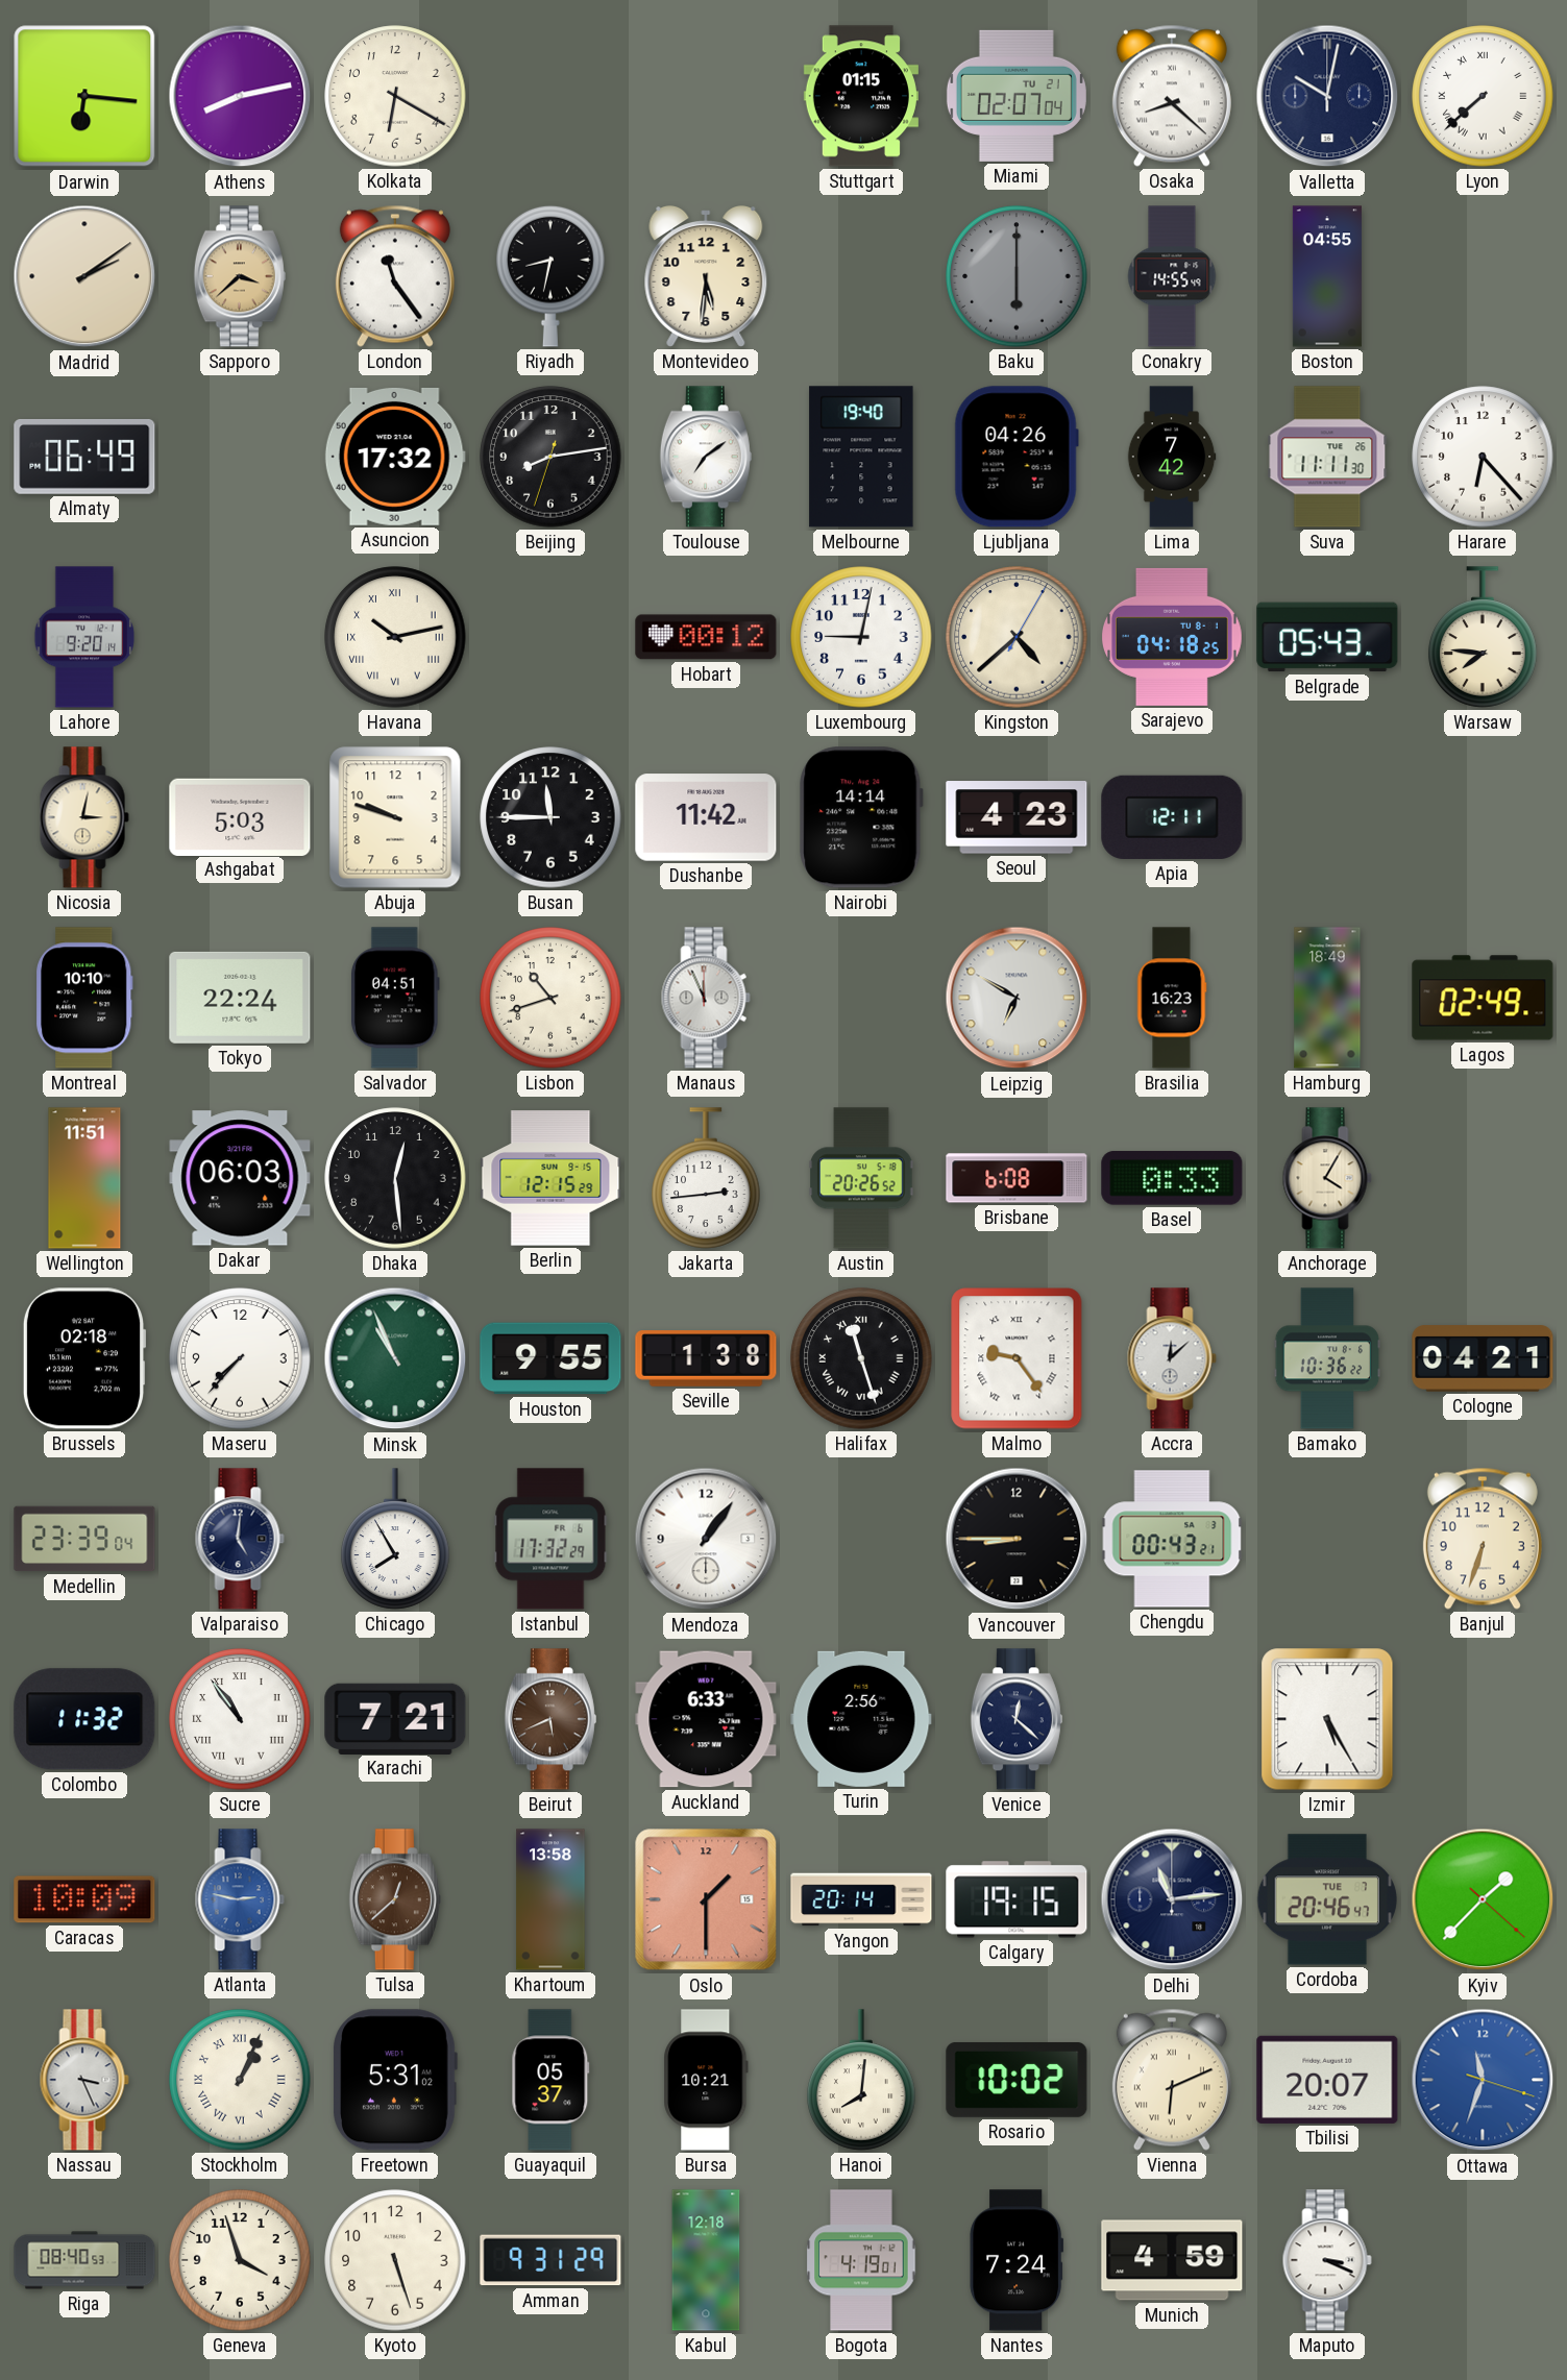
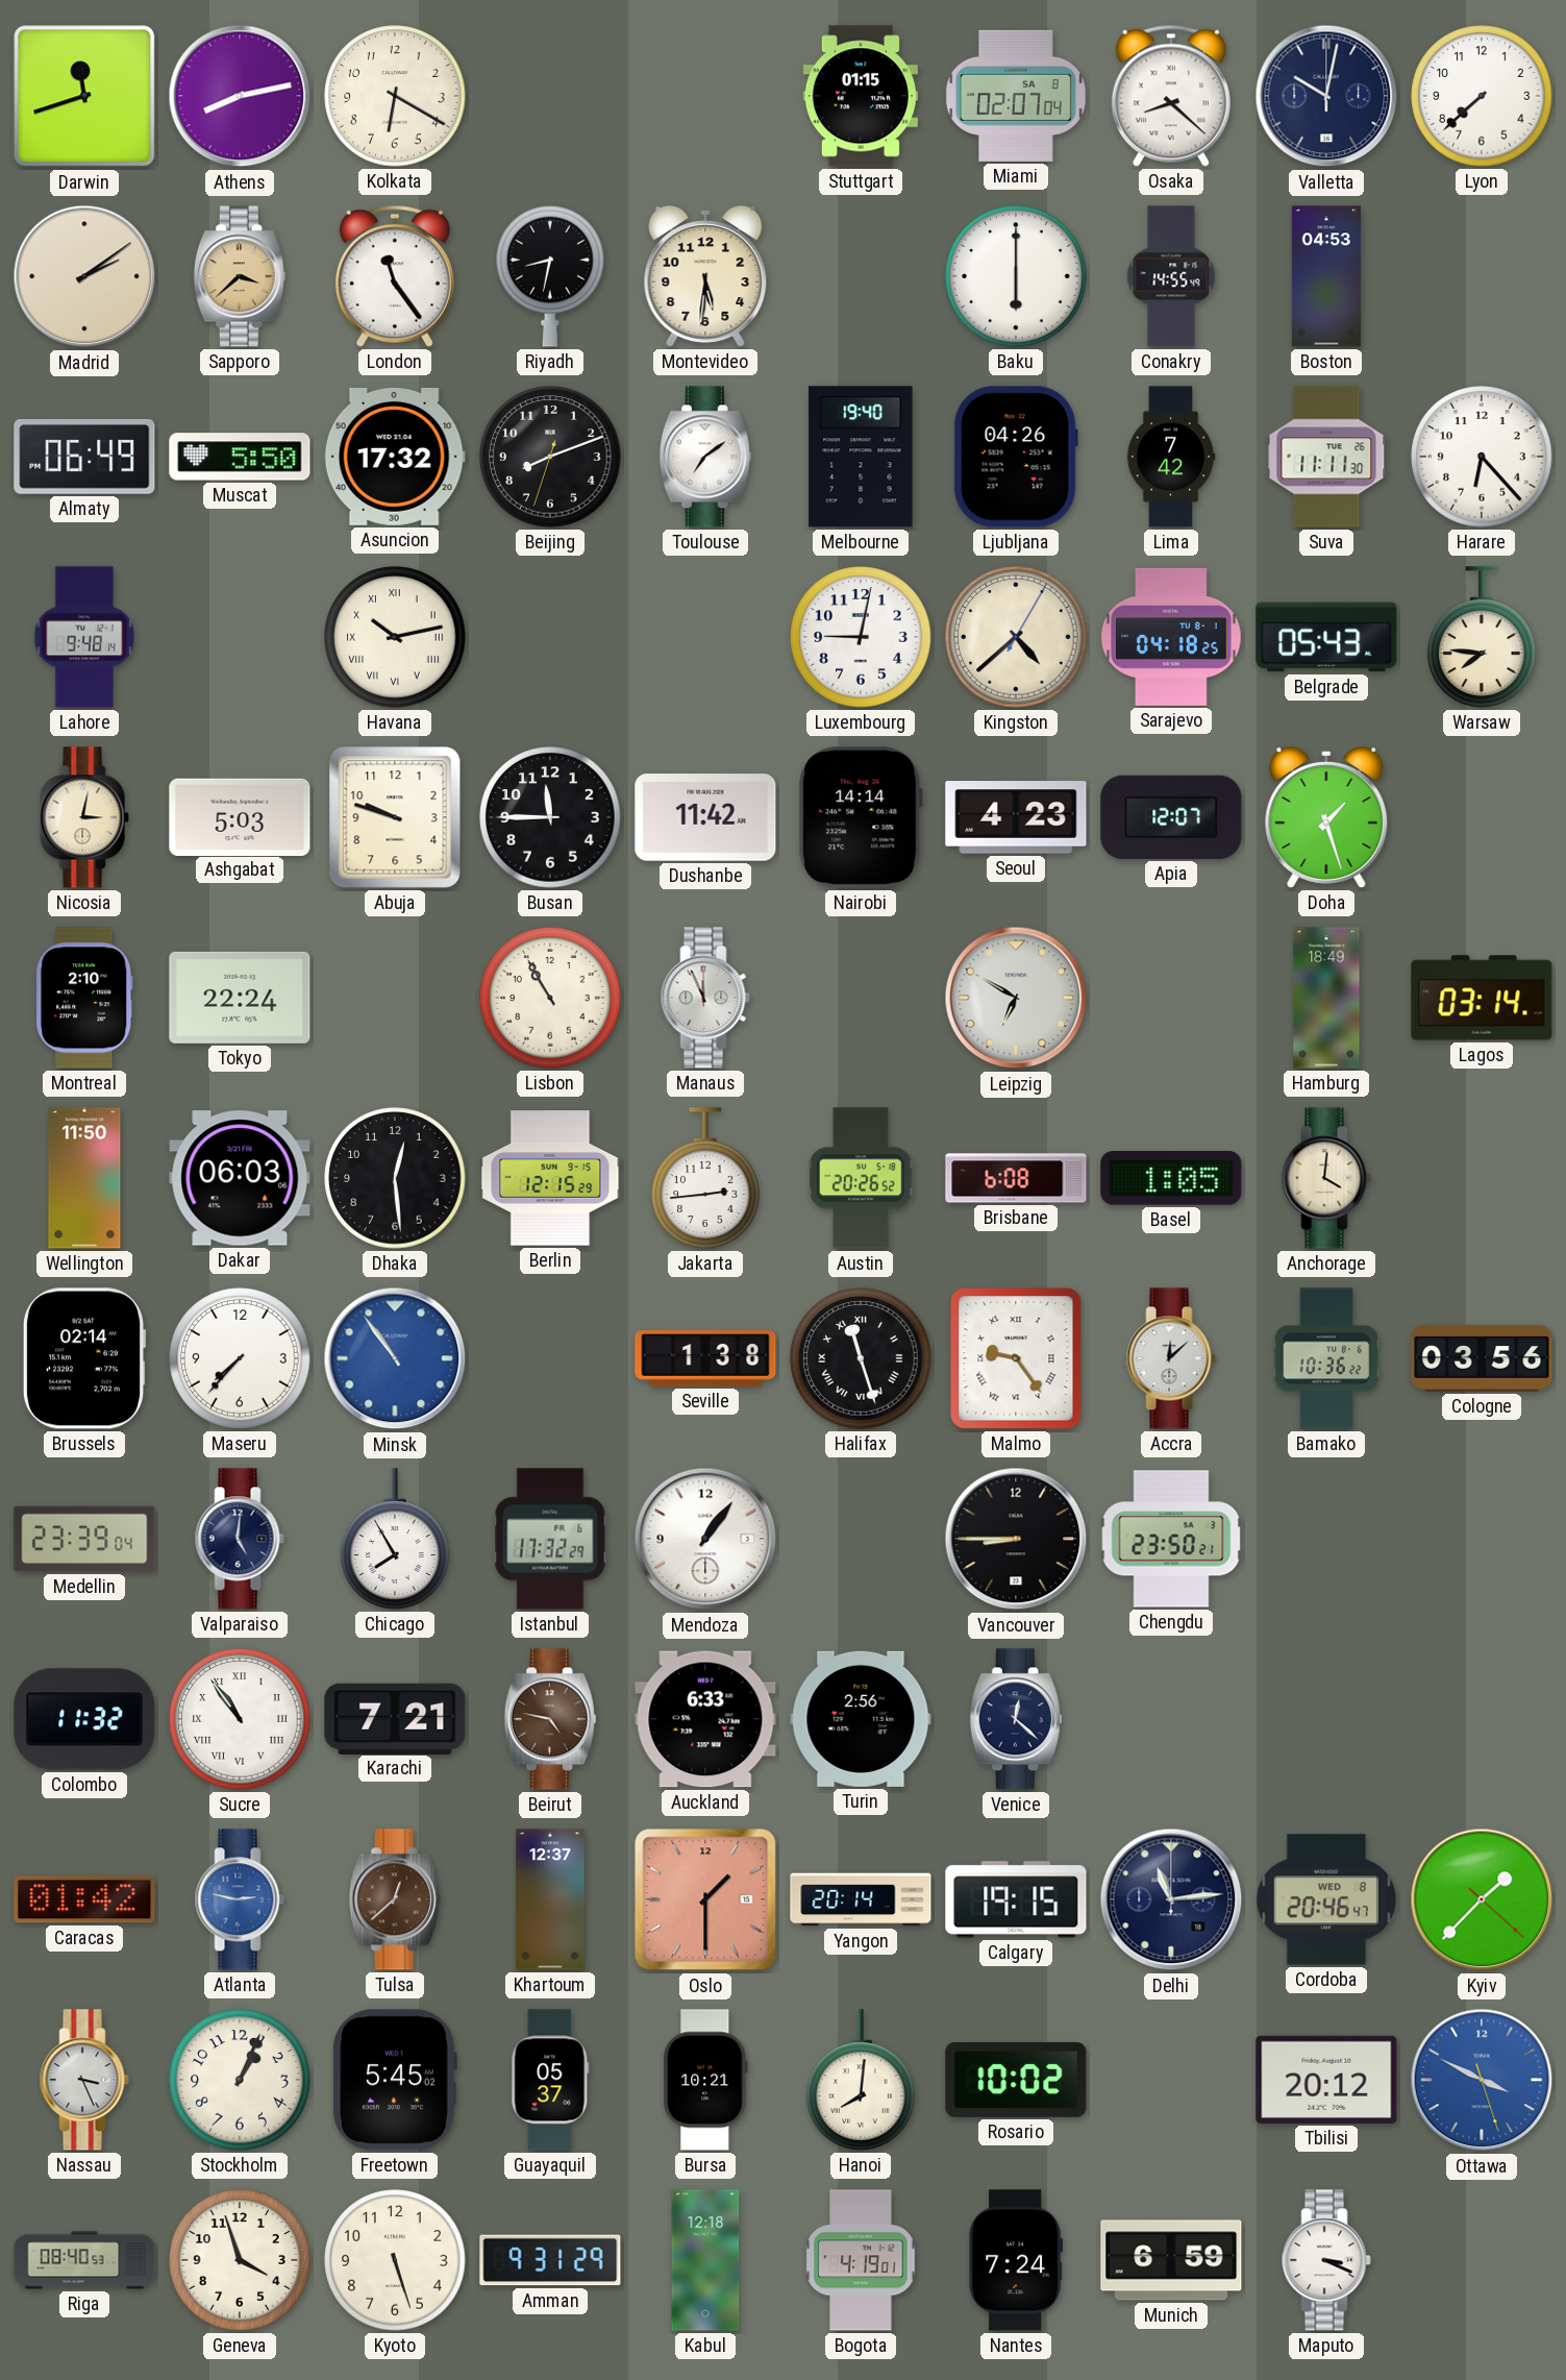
Darwin: 6:16 -> 11:42 (84, 96)
Miami date: TU 21 -> SA 8 (1016, 96)
Lyon numerals: Roman -> Arabic (1482, 96)
Baku dial: grey -> white (1016, 276)
Boston: 04:55 -> 04:53 (1326, 276)
Muscat: none -> 5:50 (240, 457)
Beijing: 8:13 -> 8:11 (550, 457)
Lahore: 9:20 -> 9:48 (84, 637)
Hobart: 00:12 -> none (706, 637)
Apia: 12:11 -> 12:07 (1171, 817)
Doha: none -> 1:27 (1326, 818)
Montreal: 10:10 -> 2:10 (85, 998)
Salvador: 04:51 -> none (395, 998)
Lisbon: 10:42 -> 10:55 (550, 998)
Brasilia: 16:23 -> none (1172, 998)
Lagos: 02:49 -> 03:14 (1482, 998)
Wellington: 11:51 -> 11:50 (84, 1178)
Basel: 0:33 -> 1:05 (1171, 1178)
Anchorage: 4:05 -> 4:01 (1326, 1178)
Brussels: 02:18 -> 02:14 (84, 1358)
Minsk: 10:56 -> 10:54 (395, 1358)
Minsk dial: green -> blue (395, 1358)
Houston: 9:55 -> none (550, 1358)
Cologne: 04:21 -> 03:56 (1482, 1358)
Chengdu: 00:43 -> 23:50 (1171, 1539)
Banjul: 6:33 -> none (1483, 1539)
Beirut: 5:41 -> 4:47 (550, 1719)
Izmir: 5:25 -> none (1327, 1719)
Caracas: 10:09 -> 01:42 (84, 1899)
Khartoum: 13:58 -> 12:37 (550, 1899)
Cordoba date: TUE 7 -> WED 8 (1326, 1899)
Stockholm numerals: Roman -> Arabic (240, 2080)
Freetown: 5:31 -> 5:45 (395, 2080)
Vienna: 6:11 -> none (1172, 2080)
Tbilisi: 20:07 -> 20:12 (1326, 2080)
Ottawa: 11:33 -> 3:49 (1482, 2080)
Munich: 4:59 -> 6:59 (1171, 2260)
